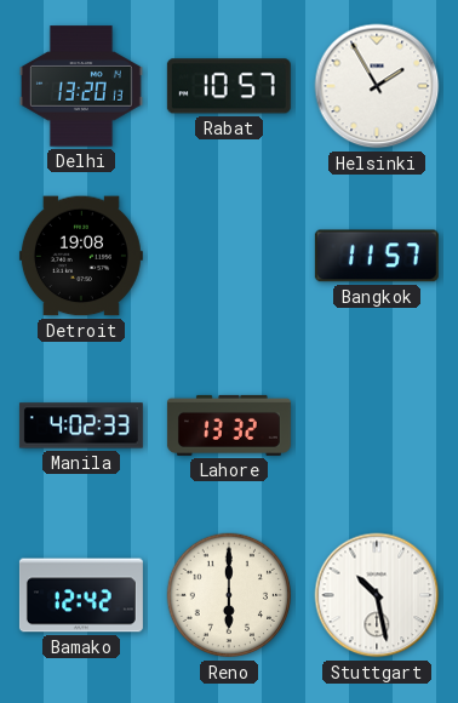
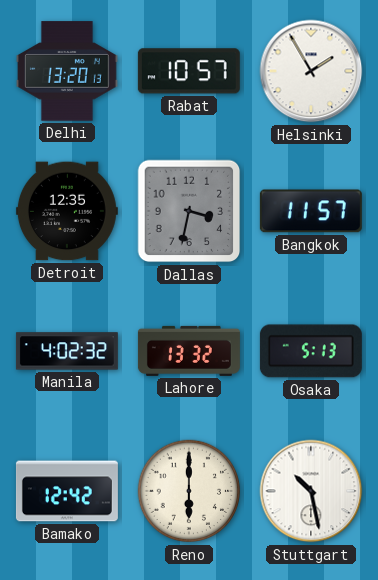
Detroit: 19:08 -> 12:35 (67, 211)
Dallas: none -> 3:32 (189, 211)
Manila: 4:02:33 -> 4:02:32 (67, 351)
Osaka: none -> 5:13 (311, 351)
